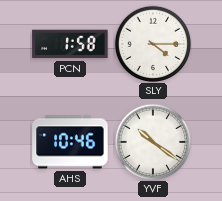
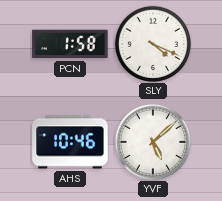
SLY: 4:15 -> 4:19 (153, 44)
YVF: 10:21 -> 5:08 (153, 142)
